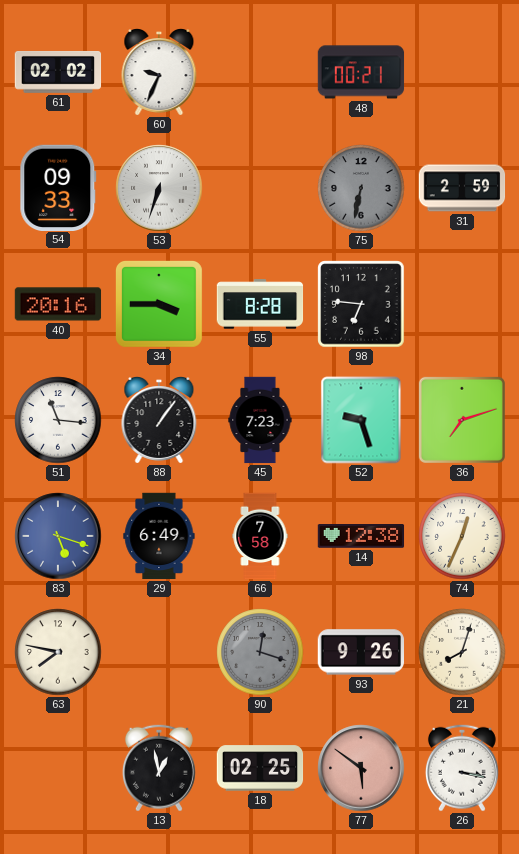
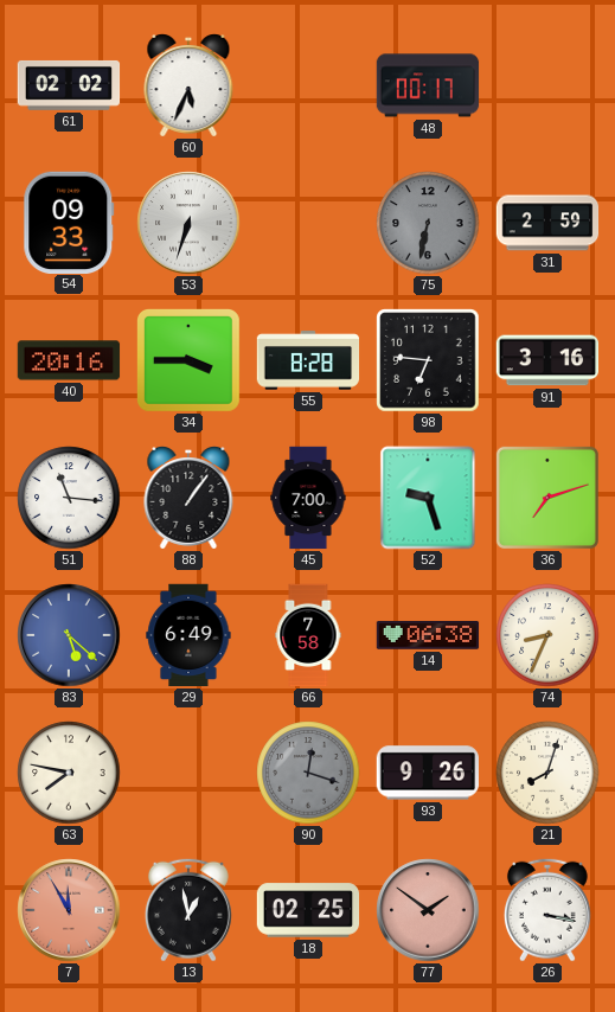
60: 9:34 -> 5:34 (188, 87)
48: 00:21 -> 00:17 (428, 85)
91: none -> 3:16 (547, 360)
45: 7:23 -> 7:00 (308, 498)
83: 5:18 -> 5:22 (69, 635)
14: 12:38 -> 06:38 (428, 636)
74: 12:34 -> 8:34 (547, 635)
7: none -> 11:55 (69, 910)
77: 5:51 -> 1:51 (428, 910)
